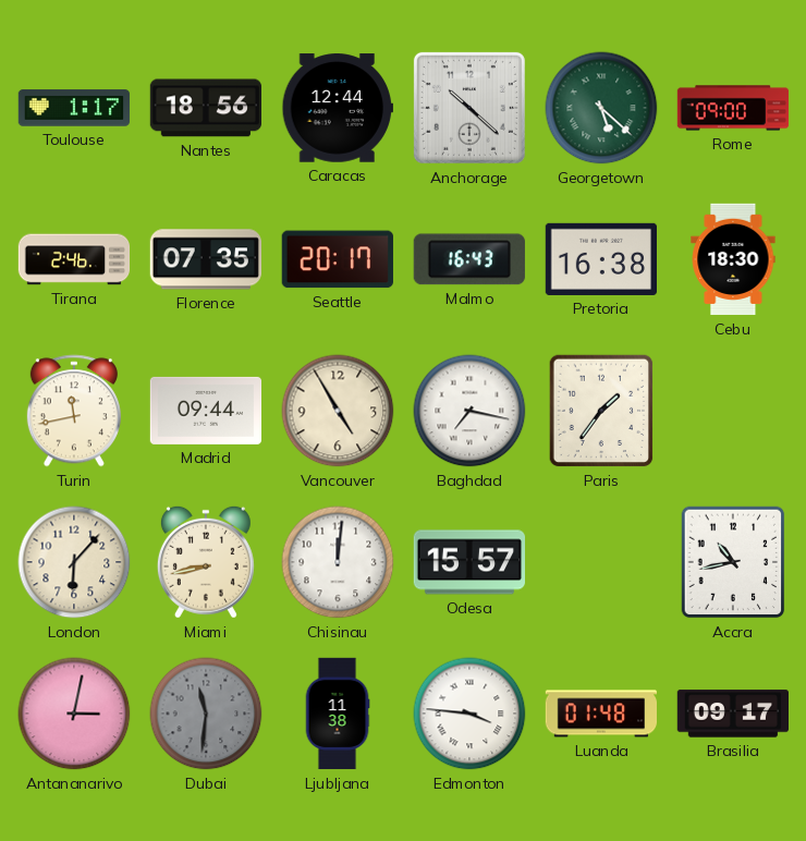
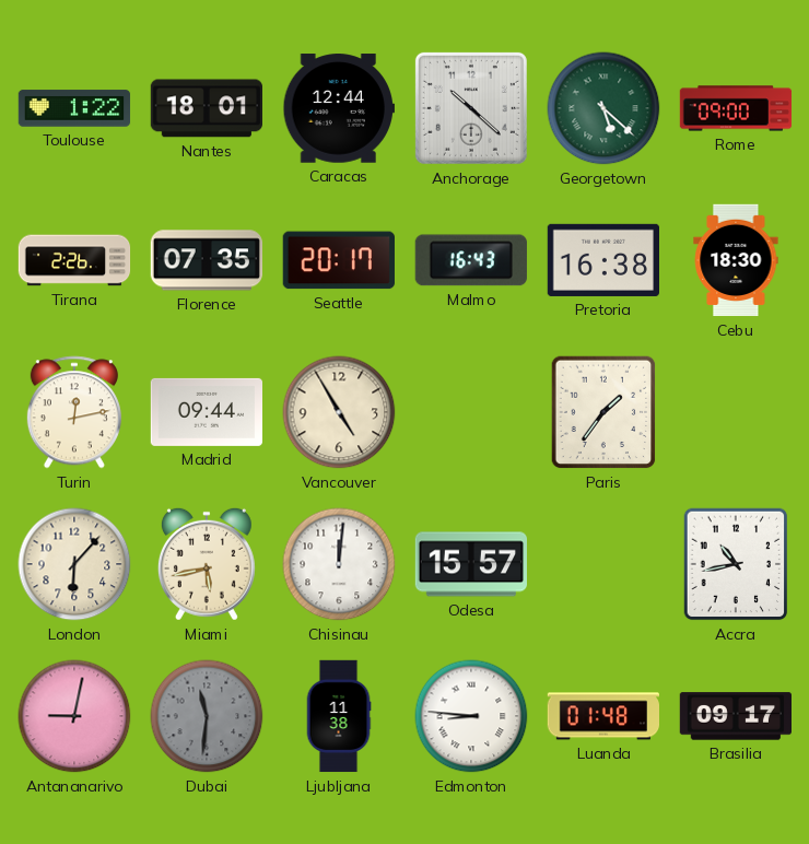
Toulouse: 1:17 -> 1:22 (74, 108)
Nantes: 18:56 -> 18:01 (206, 108)
Tirana: 2:46 -> 2:26 (74, 260)
Turin: 11:43 -> 12:13 (74, 412)
Baghdad: 7:17 -> none (469, 411)
Miami: 8:43 -> 5:43 (207, 564)
Antananarivo: 3:02 -> 9:02 (74, 716)
Edmonton: 3:46 -> 8:46 (471, 716)
